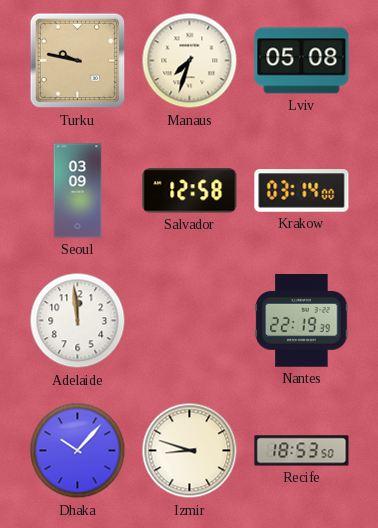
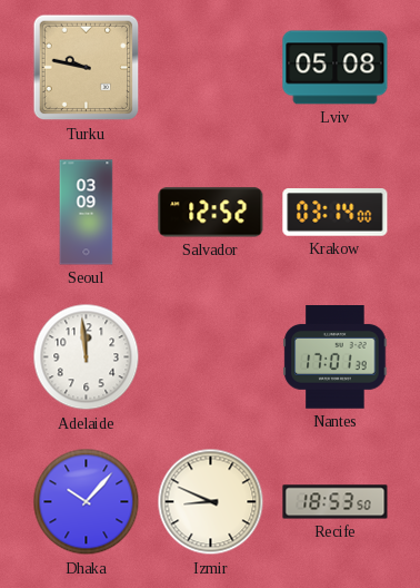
Manaus: 7:33 -> none (190, 61)
Salvador: 12:58 -> 12:52 (211, 213)
Nantes: 22:19 -> 17:01 (336, 357)
Izmir: 8:48 -> 8:49 (211, 502)
